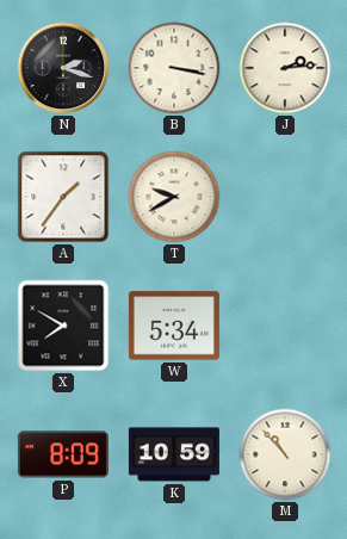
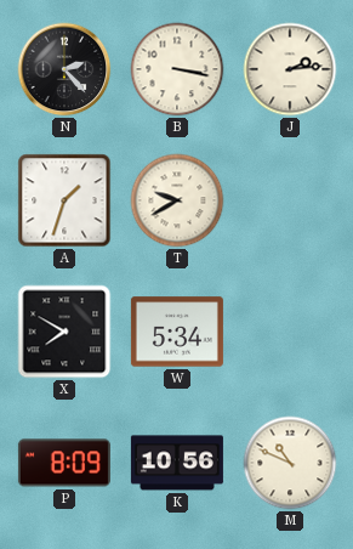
N: 2:18 -> 2:23 (64, 69)
A: 1:36 -> 1:33 (64, 200)
K: 10:59 -> 10:56 (177, 463)
M: 10:53 -> 10:49 (290, 463)
